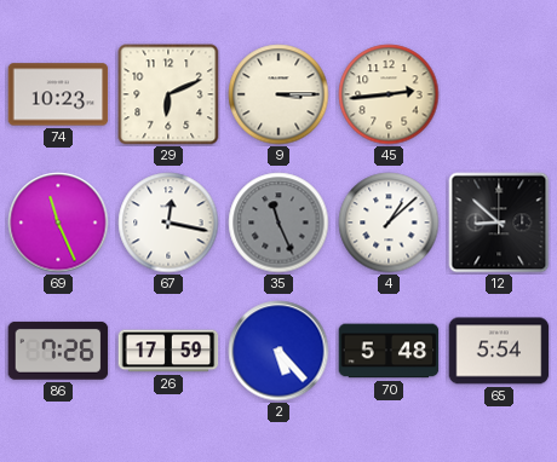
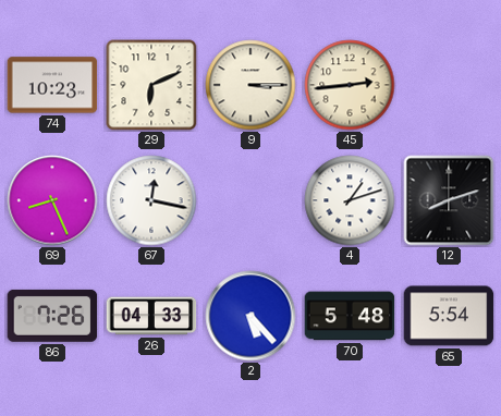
69: 11:26 -> 8:26 (52, 200)
35: 11:26 -> none (278, 223)
4: 1:08 -> 1:12 (350, 200)
12: 8:52 -> 8:12 (449, 200)
26: 17:59 -> 04:33 (151, 316)
